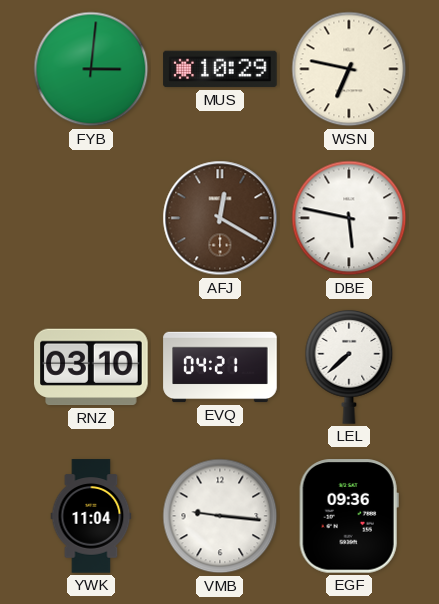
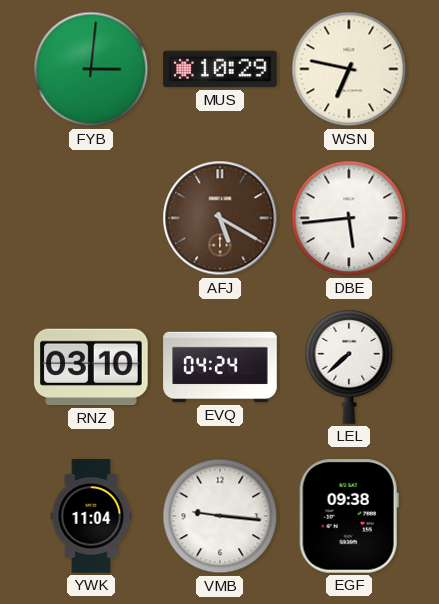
AFJ: 12:20 -> 5:20 (220, 218)
DBE: 5:47 -> 5:44 (349, 218)
EVQ: 04:21 -> 04:24 (220, 367)
EGF: 09:36 -> 09:38 (349, 516)
